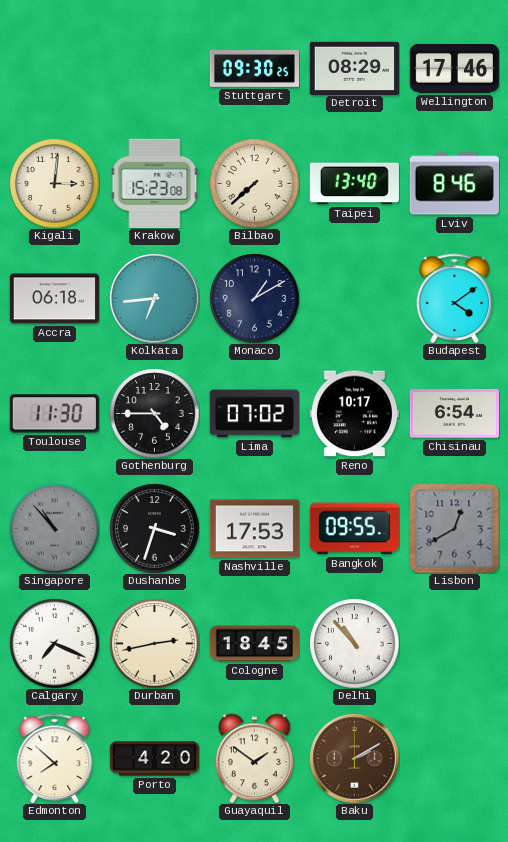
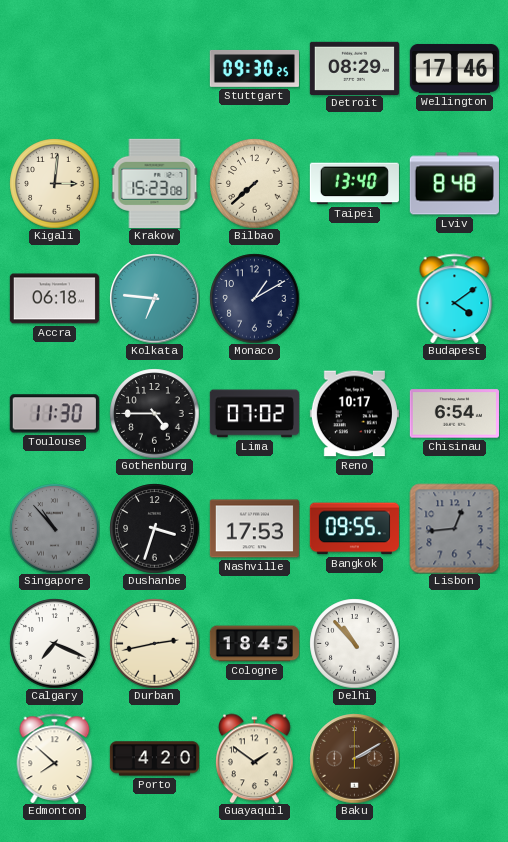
Lviv: 8:46 -> 8:48 (454, 184)
Kolkata: 6:44 -> 6:46 (154, 298)
Lisbon: 12:40 -> 12:44 (454, 528)
